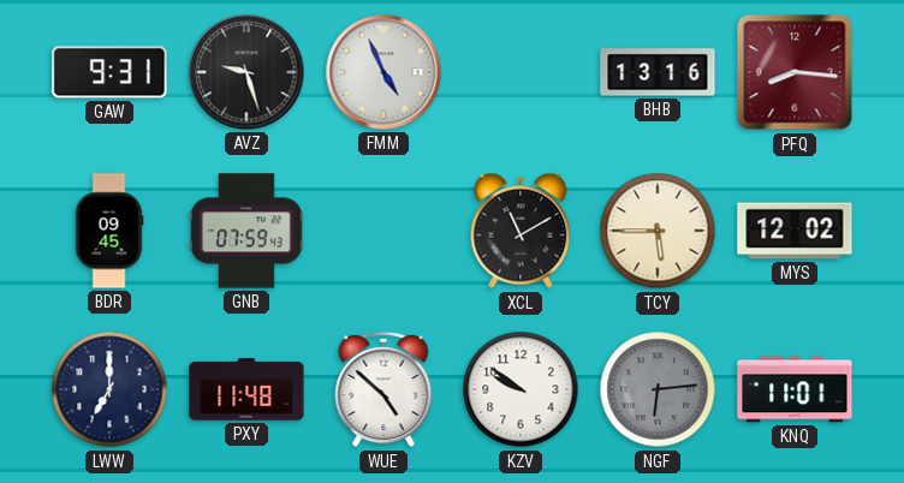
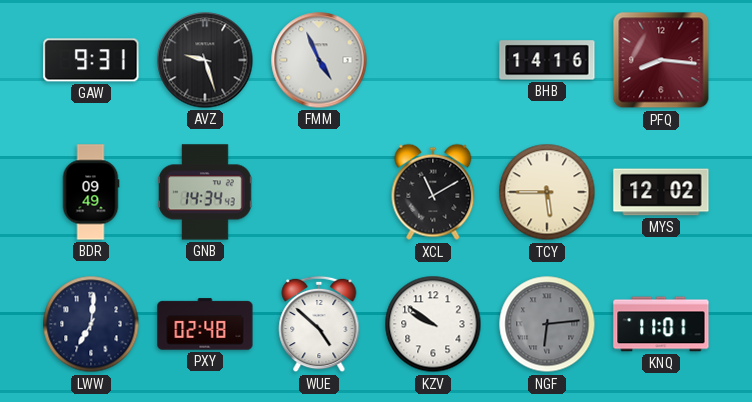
BHB: 13:16 -> 14:16 (547, 60)
BDR: 09:45 -> 09:49 (91, 192)
GNB: 07:59 -> 14:34 (205, 192)
LWW: 7:00 -> 7:01 (91, 324)
PXY: 11:48 -> 02:48 (205, 324)
